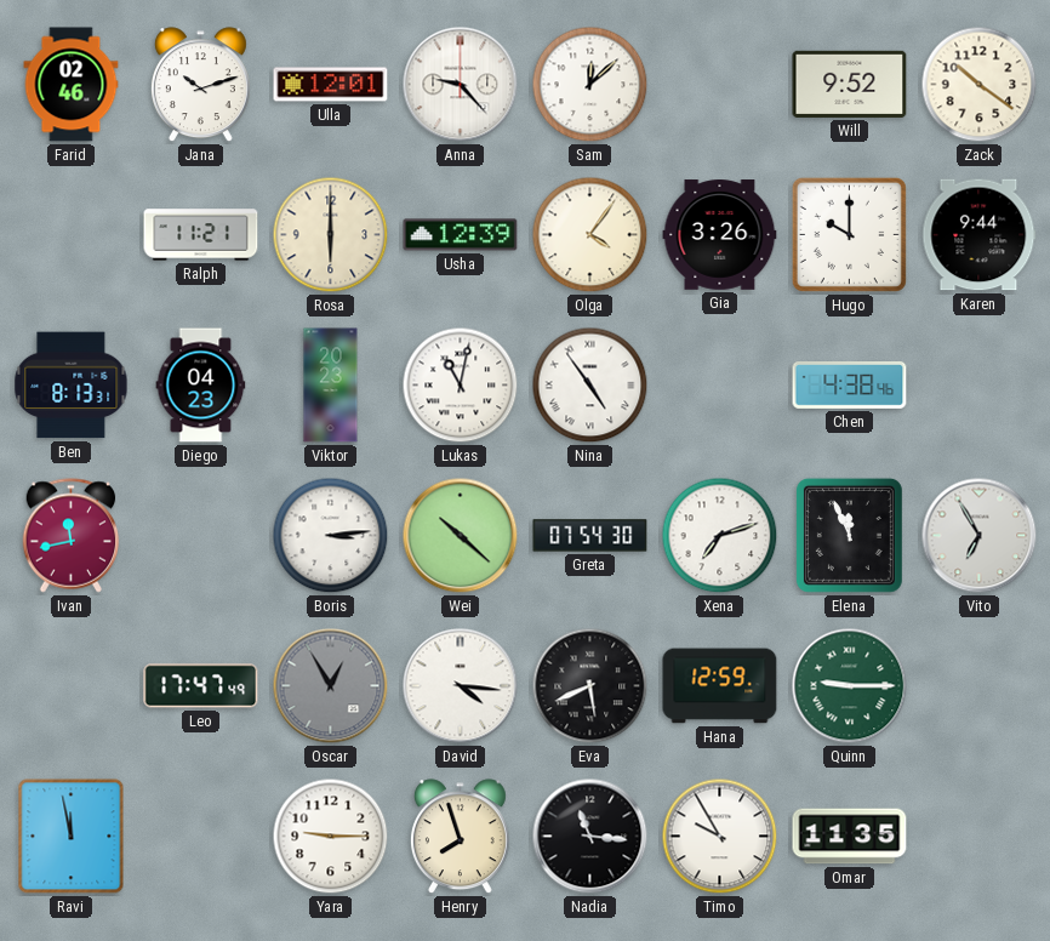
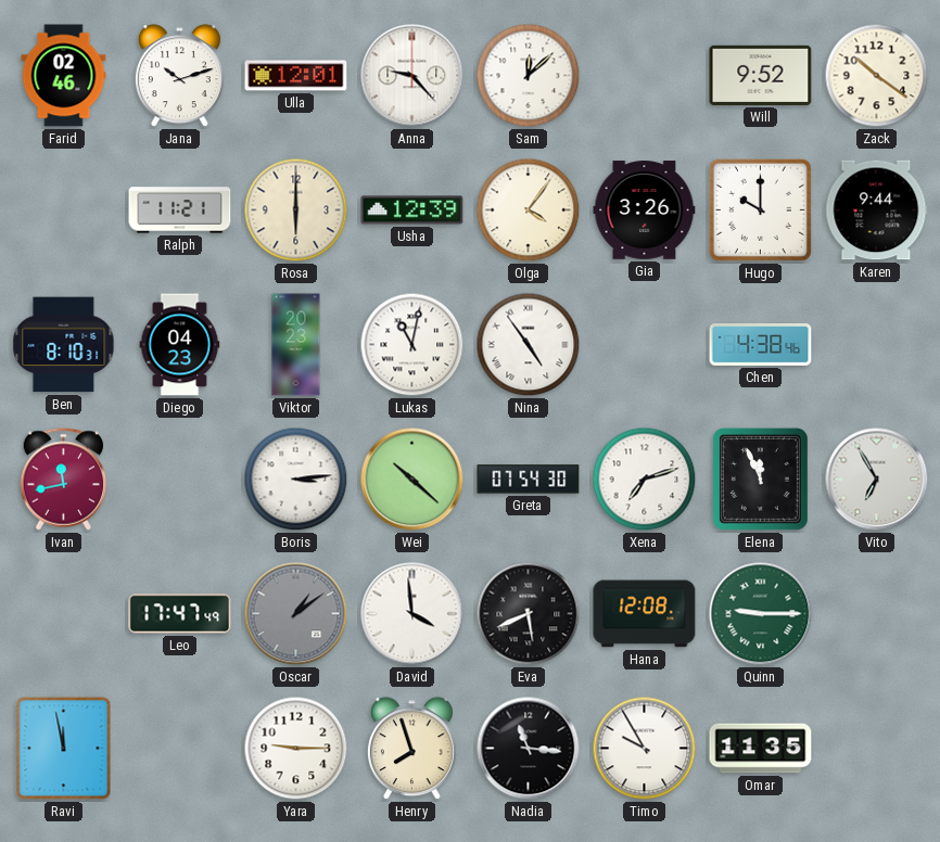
Ben: 8:13 -> 8:10 (64, 345)
Oscar: 12:55 -> 1:09 (296, 614)
David: 4:16 -> 3:59 (412, 614)
Hana: 12:59 -> 12:08 (645, 614)
